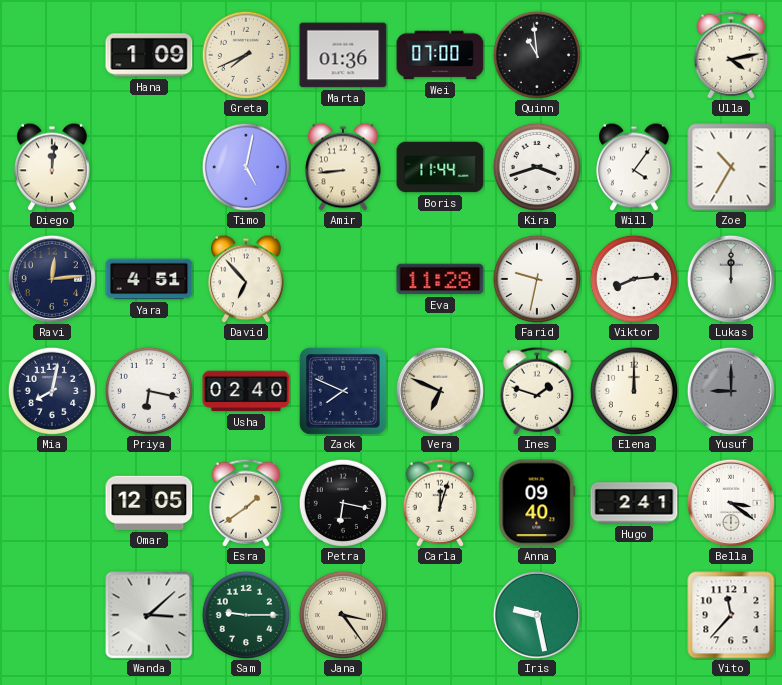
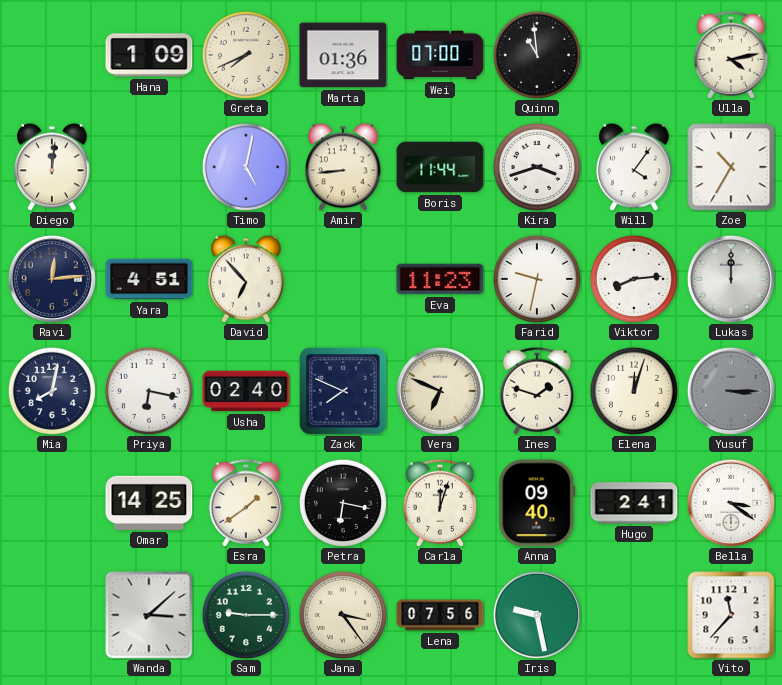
Eva: 11:28 -> 11:23 (440, 279)
Elena: 12:00 -> 12:03 (634, 391)
Yusuf: 9:00 -> 3:15 (731, 391)
Omar: 12:05 -> 14:25 (149, 503)
Lena: none -> 07:56 (440, 615)
